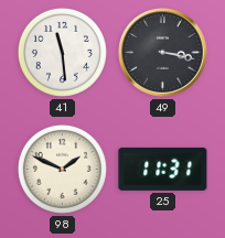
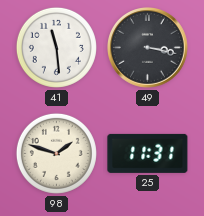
98: 1:49 -> 1:48 (56, 153)
